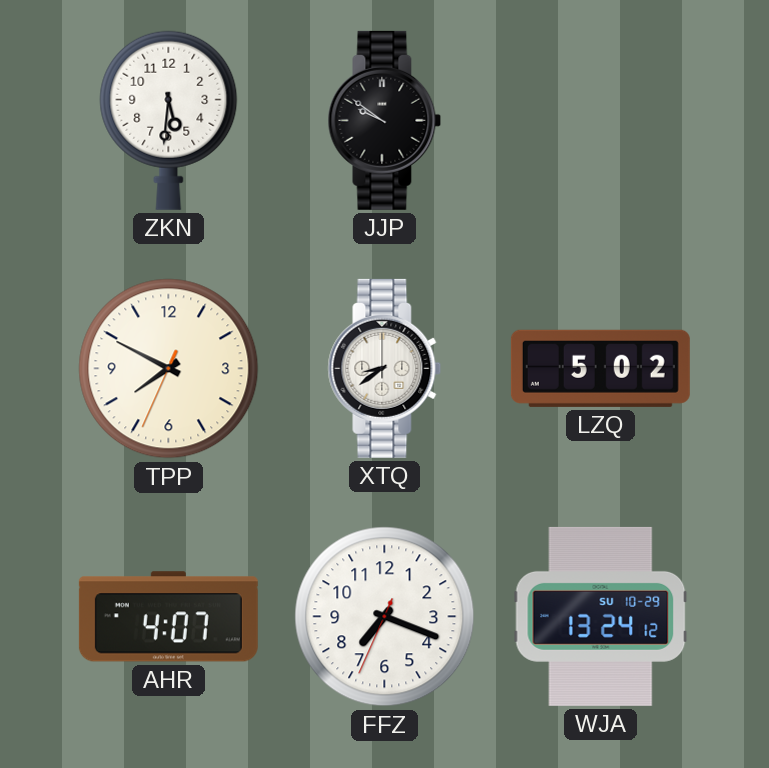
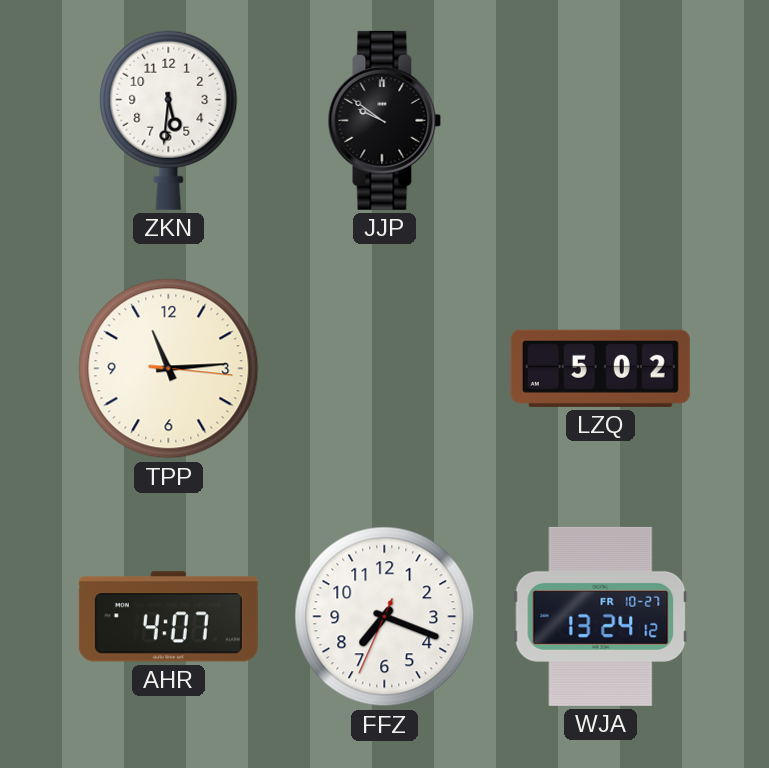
TPP: 7:49 -> 11:14 (169, 369)
XTQ: 8:39 -> none (385, 368)
WJA date: SU 10-29 -> FR 10-27 (601, 616)
